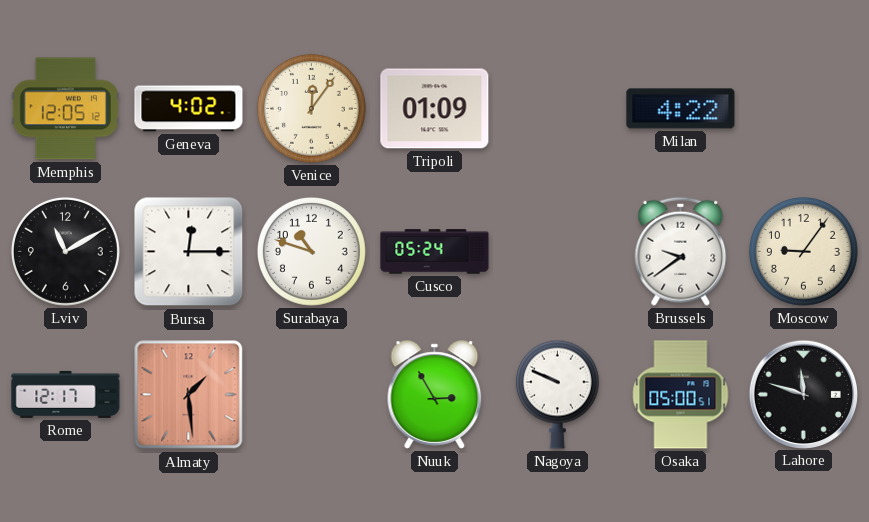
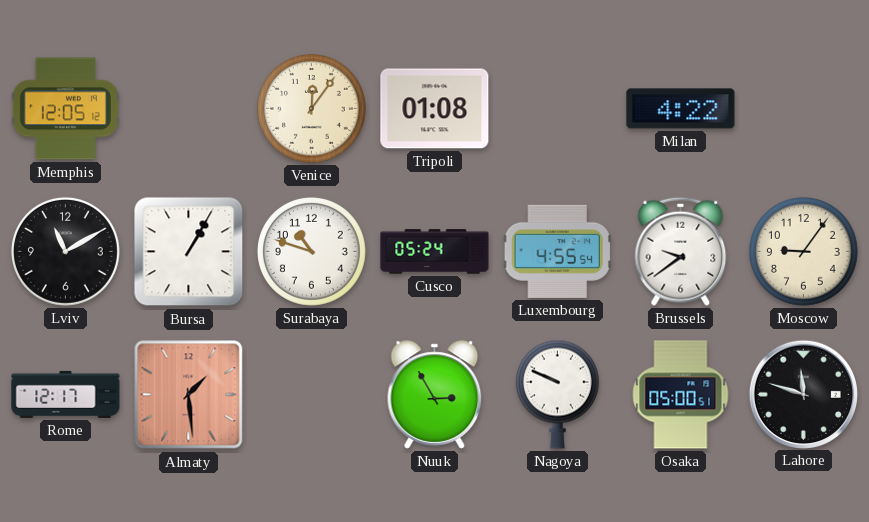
Geneva: 4:02 -> none (189, 109)
Tripoli: 01:09 -> 01:08 (435, 109)
Bursa: 12:15 -> 1:05 (189, 252)
Luxembourg: none -> 4:55 (557, 251)
